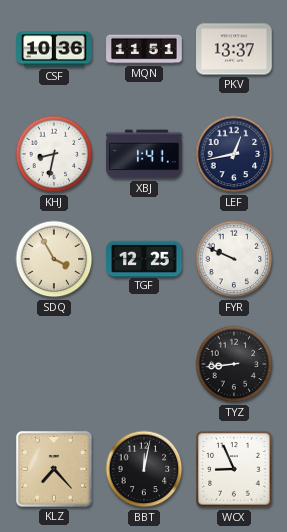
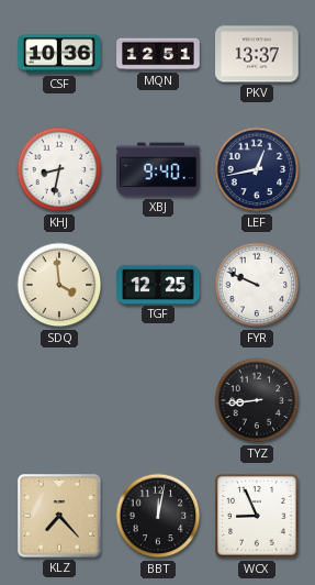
MQN: 11:51 -> 12:51 (158, 54)
XBJ: 1:41 -> 9:40 (158, 169)
SDQ: 3:55 -> 3:59 (59, 285)
